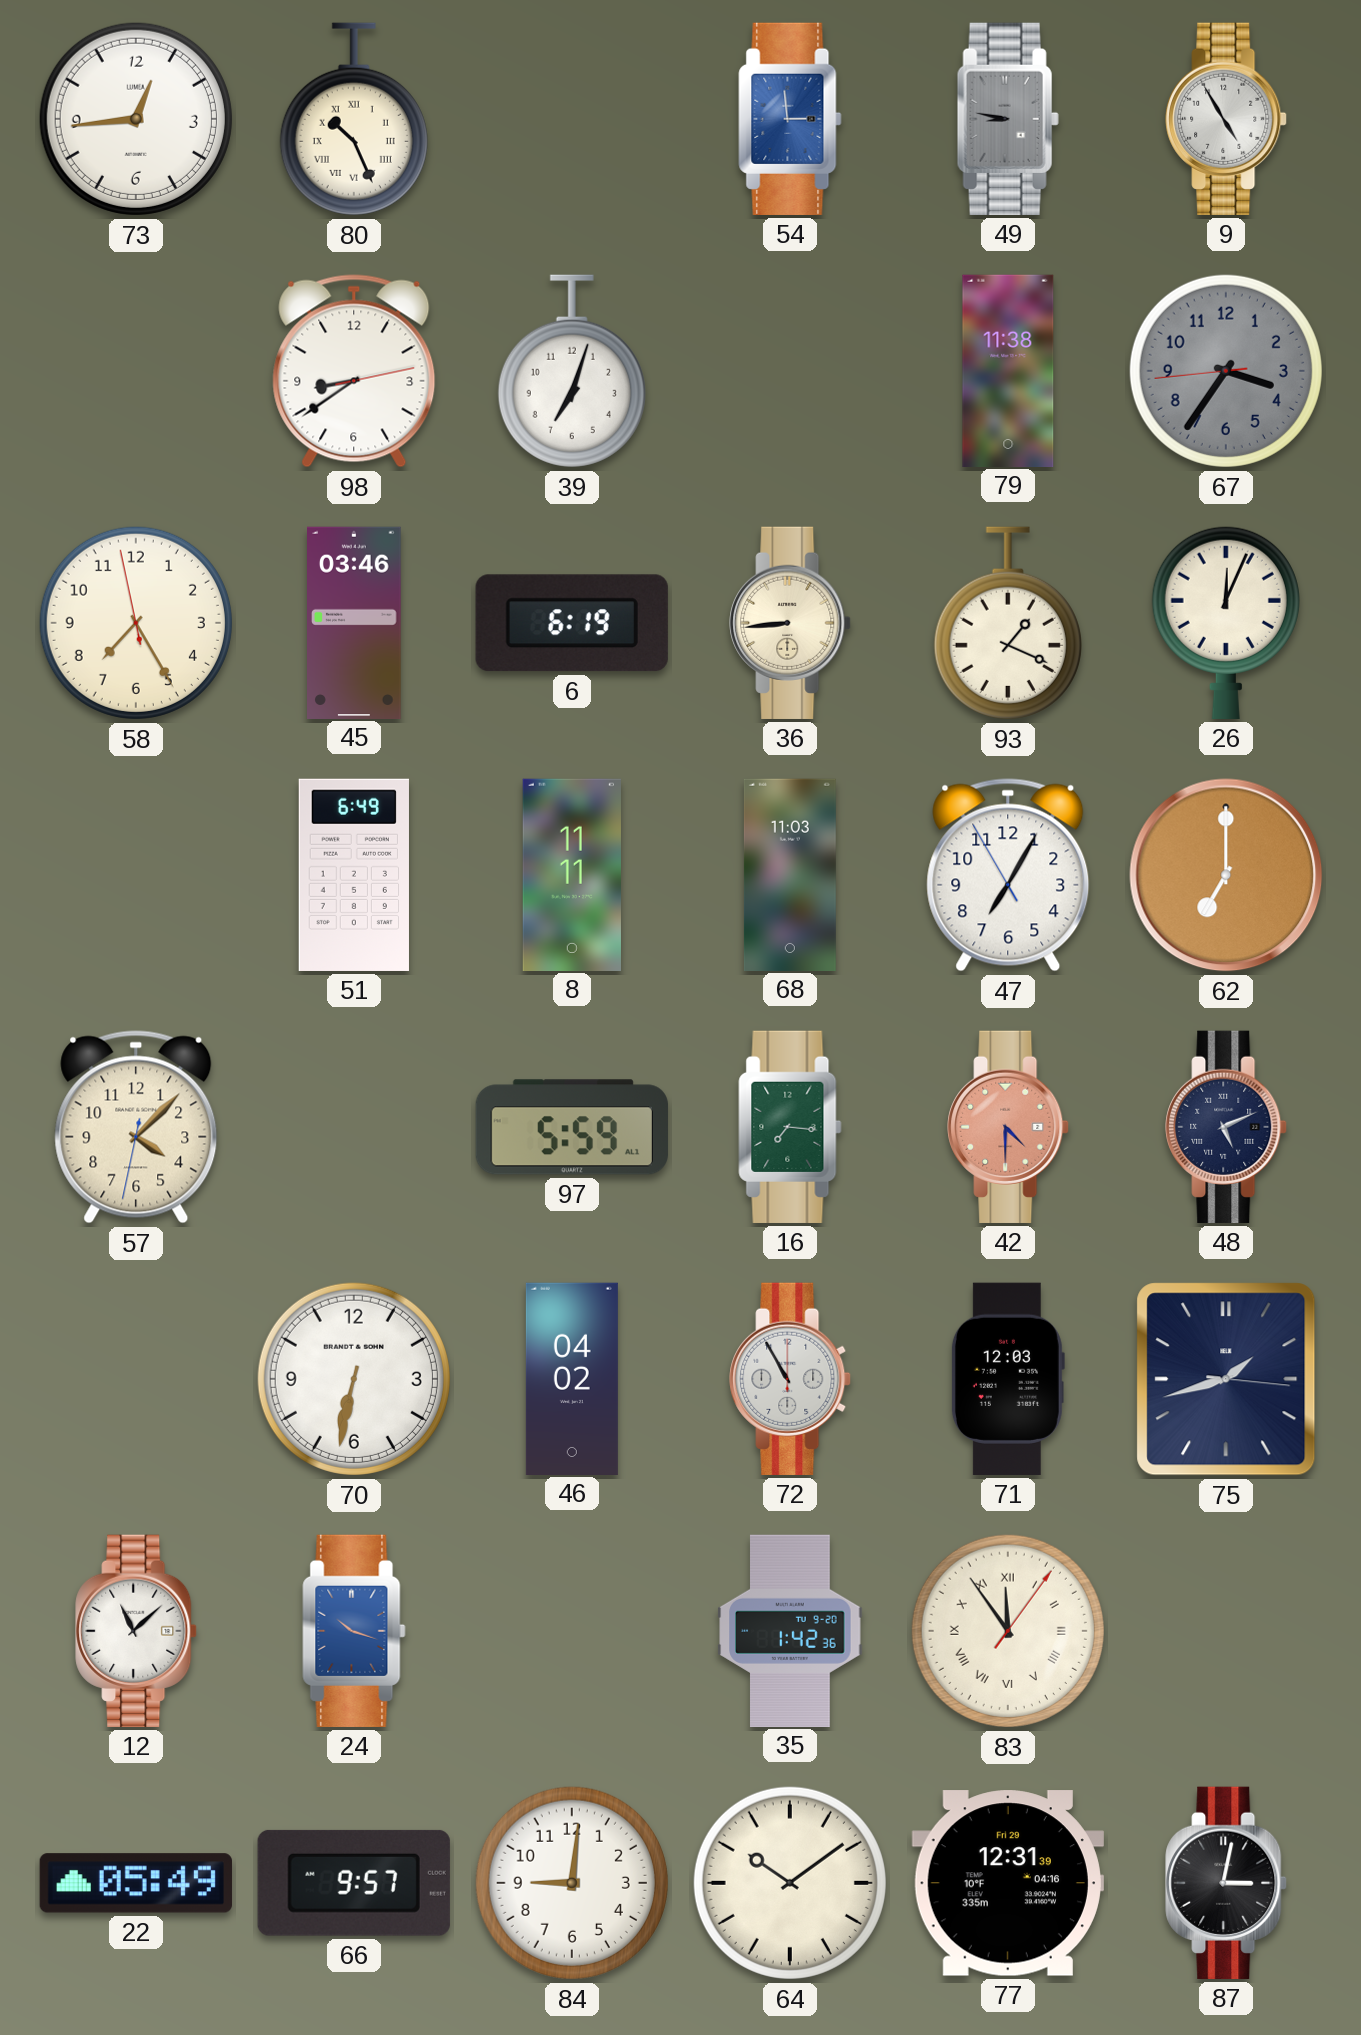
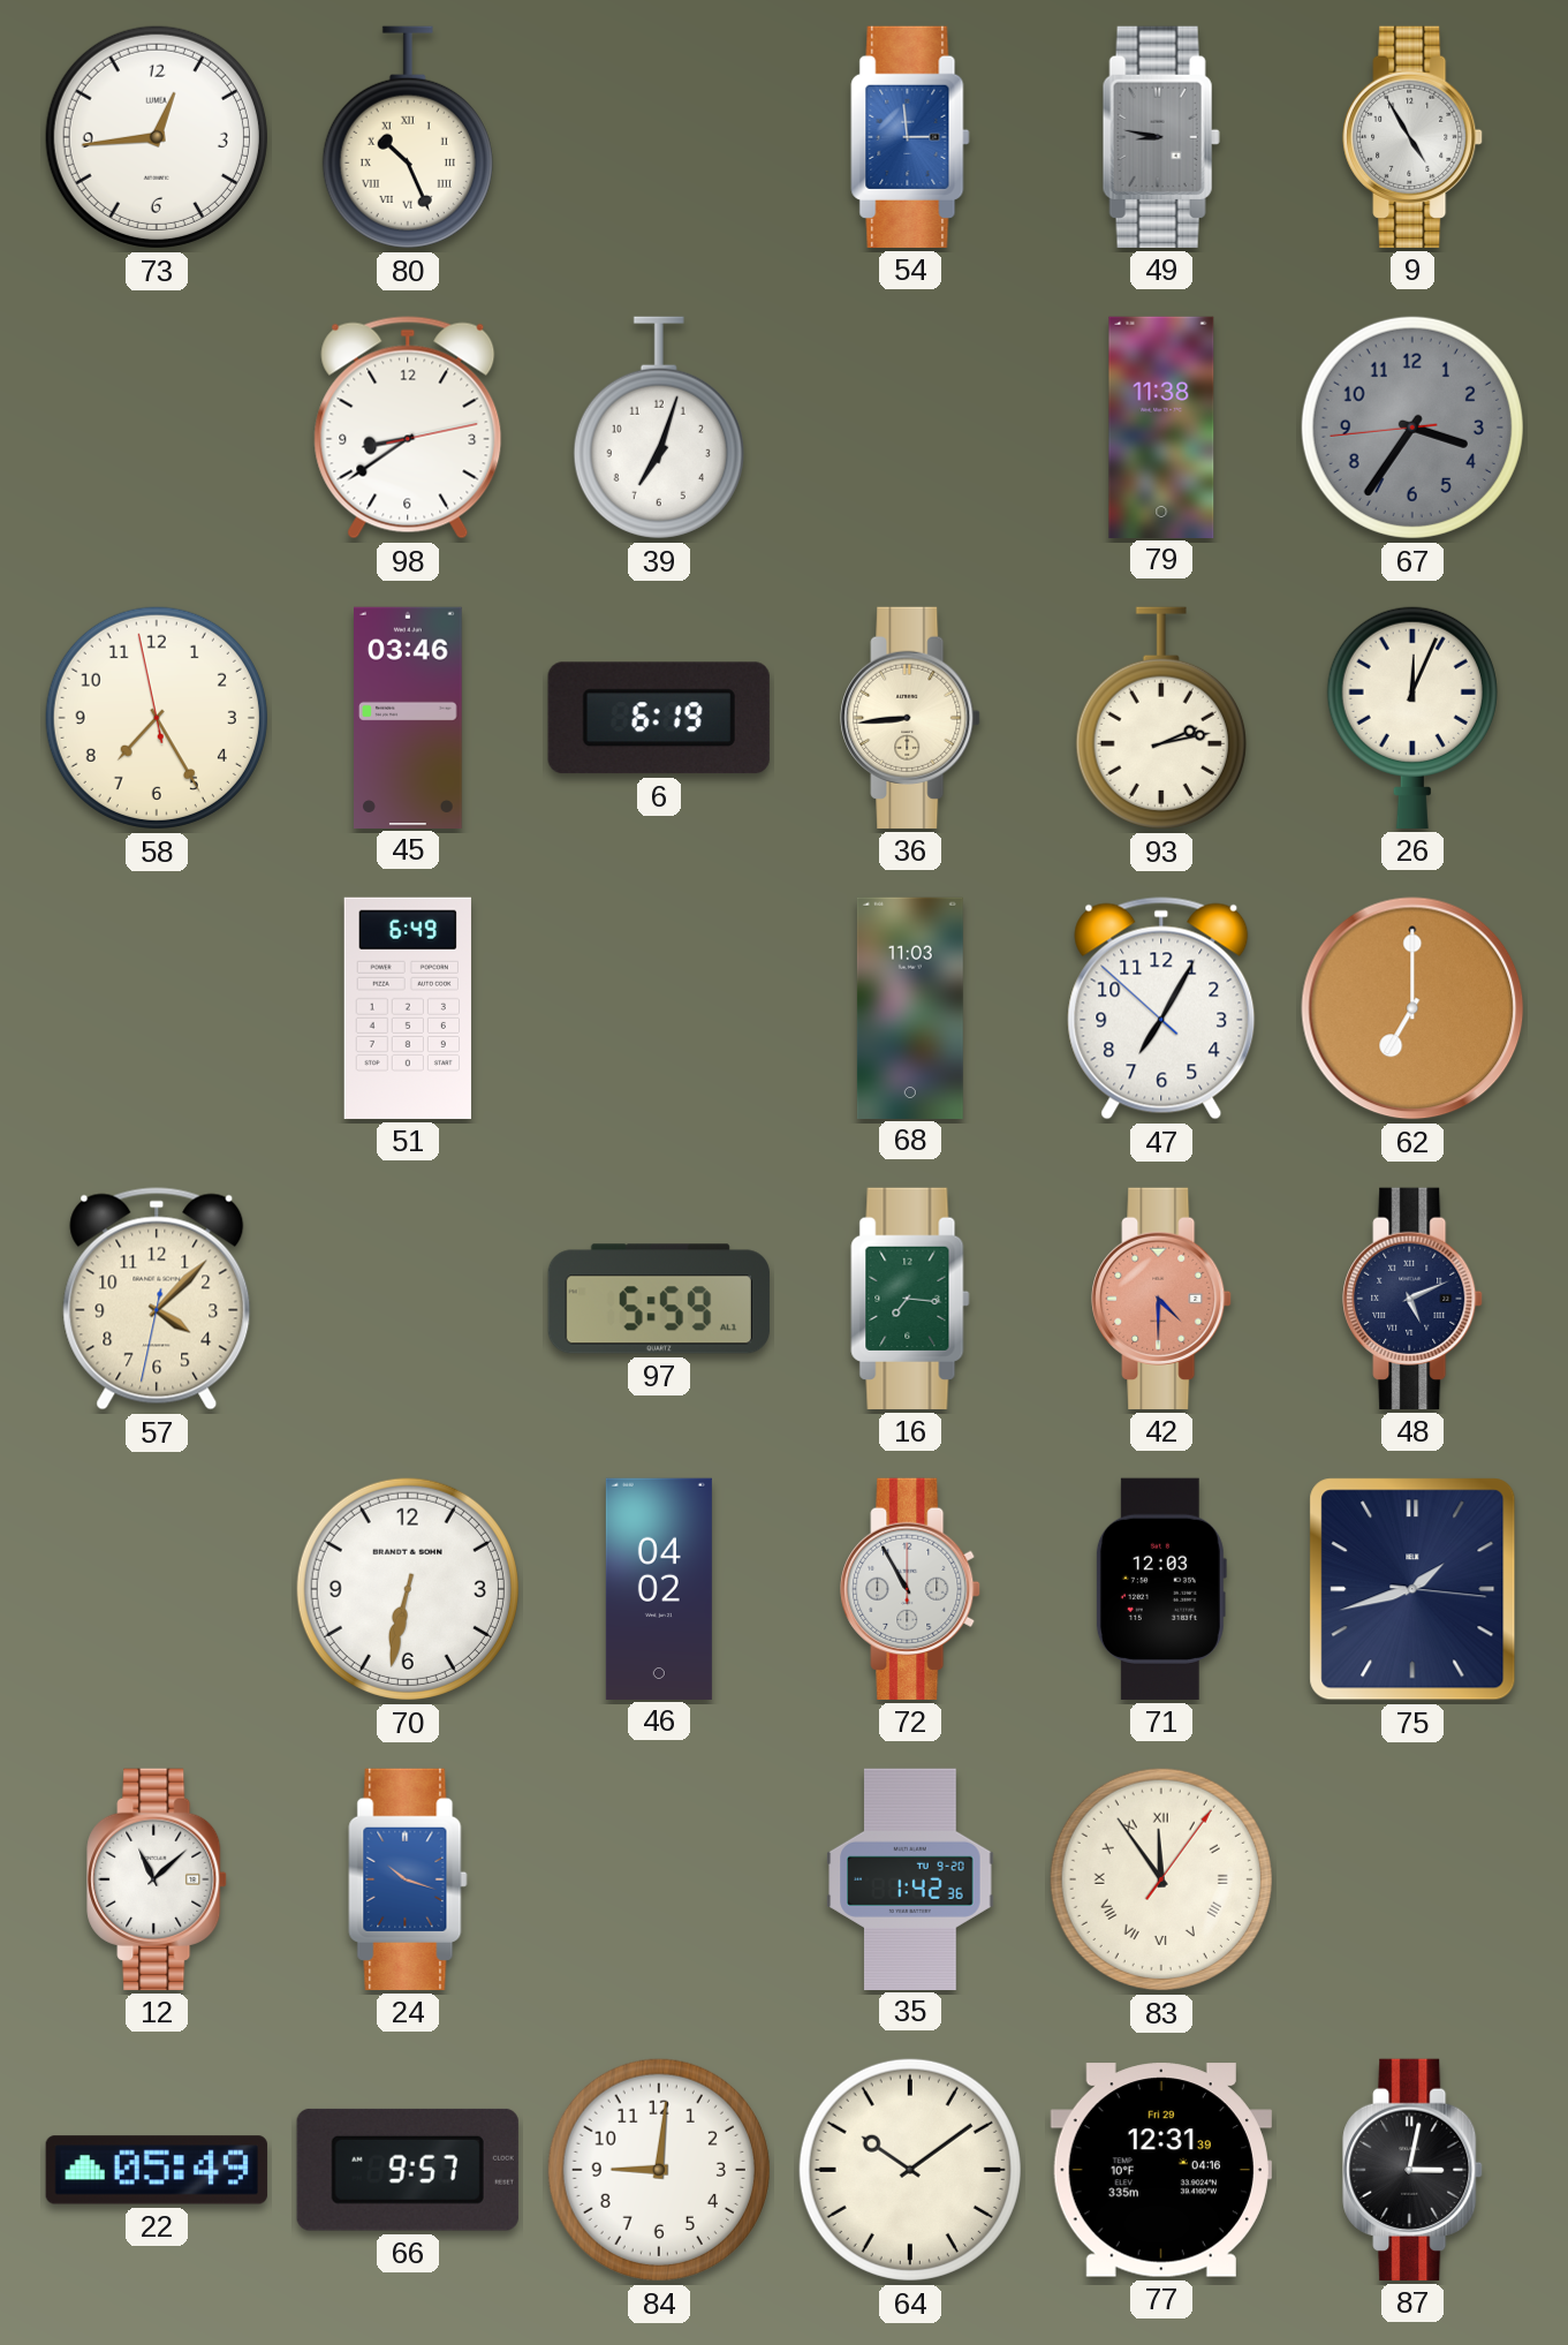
93: 1:19 -> 2:13 (1161, 718)
8: 11:11 -> none (572, 874)
47: 7:04:55 -> 7:04:52 (1161, 1008)
